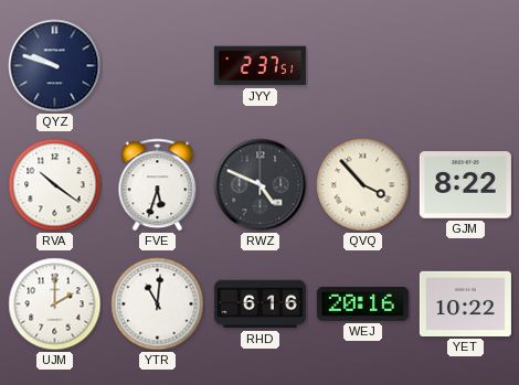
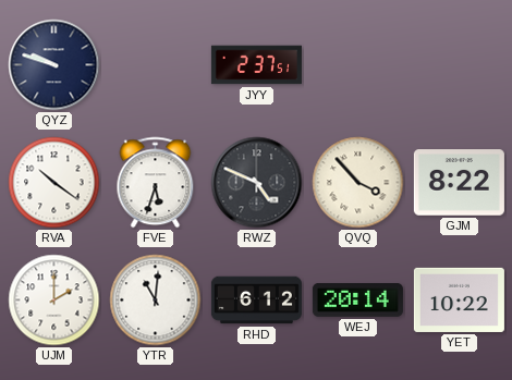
RHD: 6:16 -> 6:12 (256, 301)
WEJ: 20:16 -> 20:14 (357, 301)
